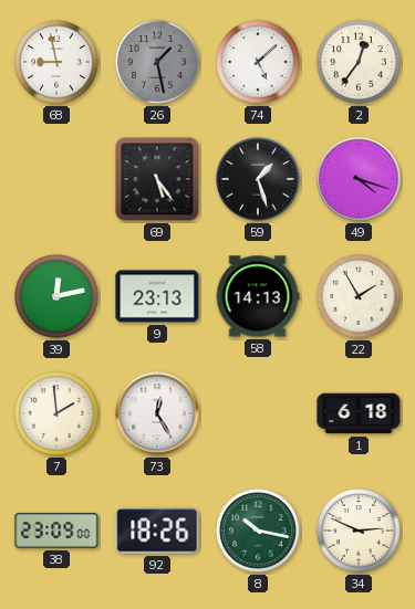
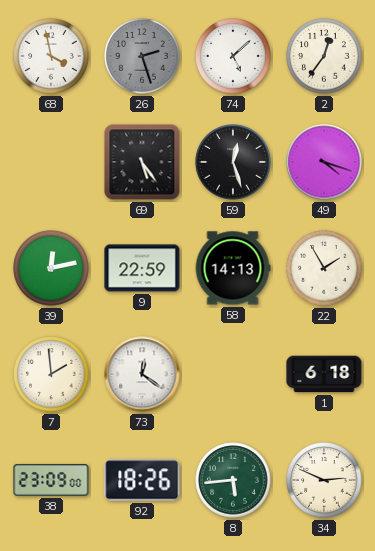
68: 8:58 -> 3:58 (51, 56)
26: 1:28 -> 2:27 (142, 56)
59: 1:27 -> 12:27 (233, 162)
9: 23:13 -> 22:59 (142, 268)
73: 12:25 -> 12:21 (142, 374)
8: 10:17 -> 5:44 (233, 480)
